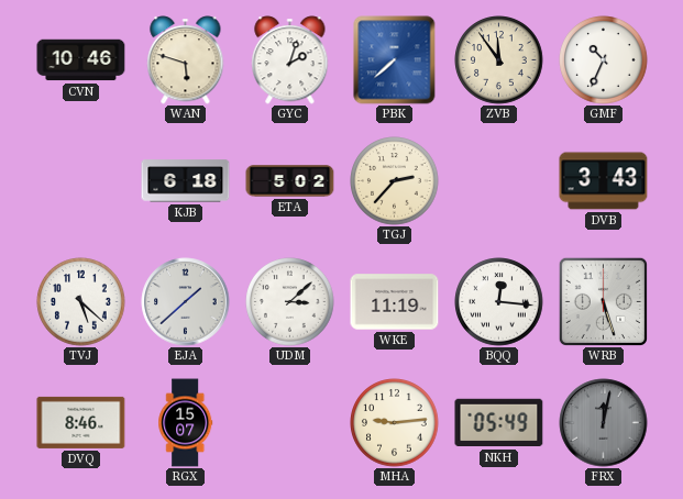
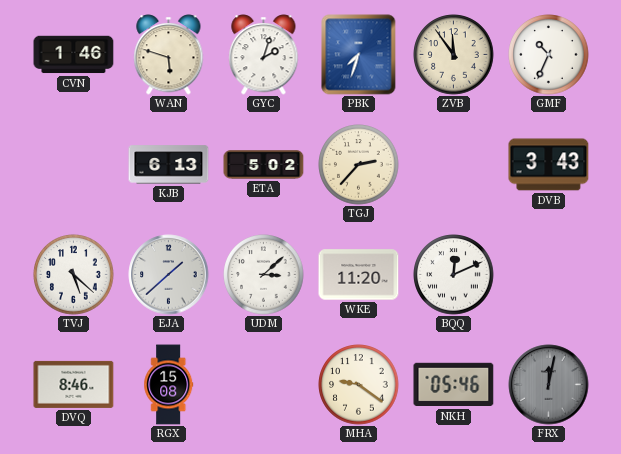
CVN: 10:46 -> 1:46 (74, 55)
PBK: 7:38 -> 7:33 (359, 55)
KJB: 6:18 -> 6:13 (169, 165)
WKE: 11:19 -> 11:20 (359, 275)
BQQ: 12:16 -> 12:11 (454, 275)
WRB: 5:27 -> none (603, 301)
RGX: 15:07 -> 15:08 (169, 385)
MHA: 9:14 -> 9:21 (359, 385)
NKH: 05:49 -> 05:46 (454, 385)
